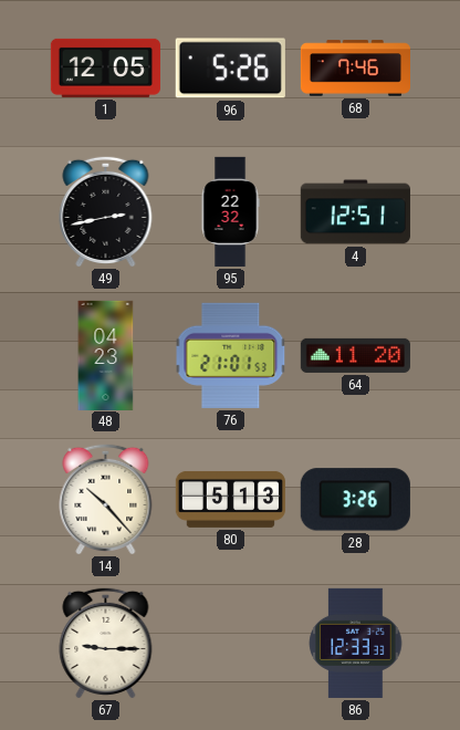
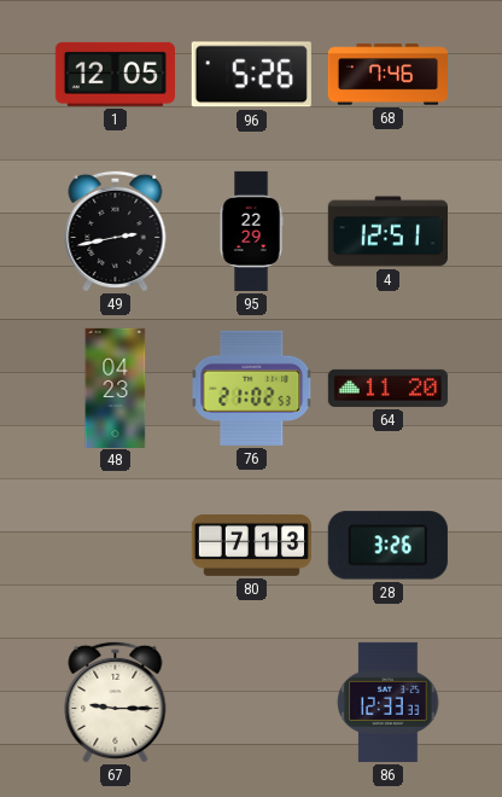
95: 22:32 -> 22:29 (251, 231)
76: 21:01 -> 21:02 (252, 388)
14: 10:23 -> none (106, 499)
80: 5:13 -> 7:13 (251, 545)
